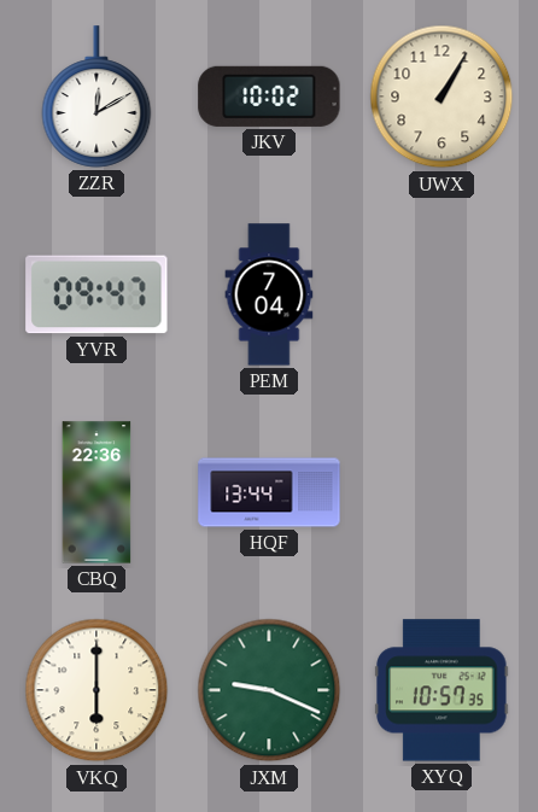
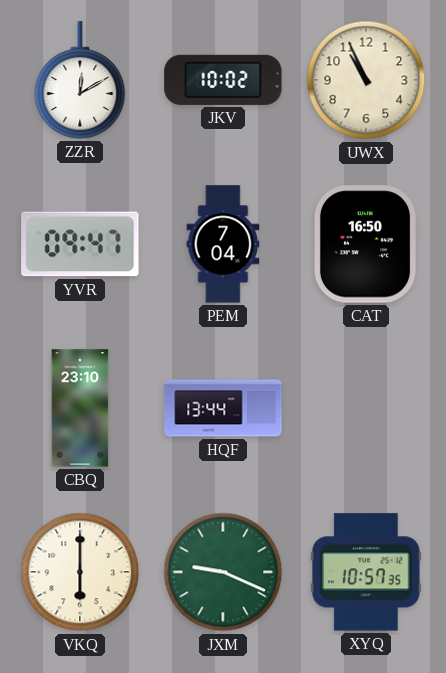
UWX: 1:05 -> 10:56 (366, 80)
CAT: none -> 16:50 (366, 244)
CBQ: 22:36 -> 23:10 (80, 408)
